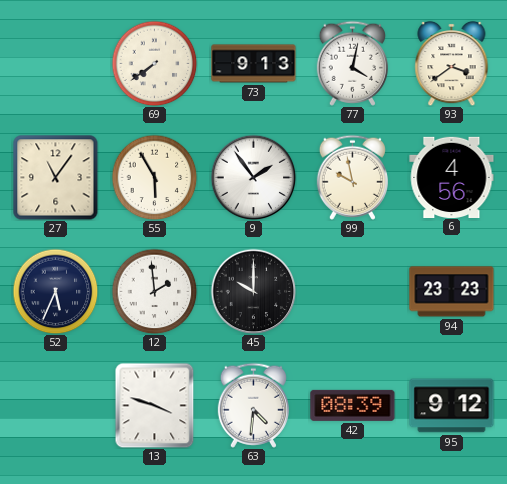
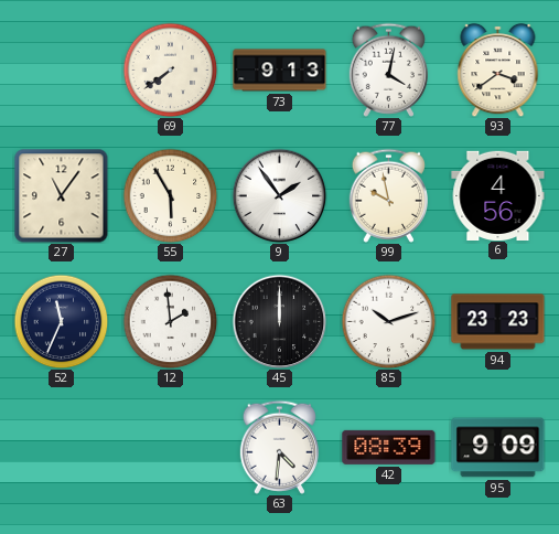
52: 5:34 -> 11:34 (61, 321)
45: 10:00 -> 12:00 (279, 321)
85: none -> 10:12 (388, 321)
13: 3:48 -> none (155, 405)
95: 9:12 -> 9:09 (498, 448)
